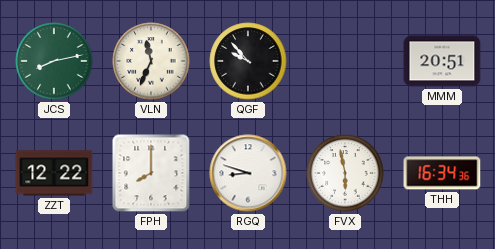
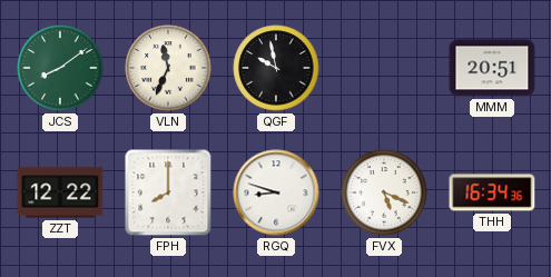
JCS: 8:13 -> 8:09 (60, 68)
QGF: 9:53 -> 9:58 (276, 68)
FVX: 5:58 -> 5:19 (384, 192)
